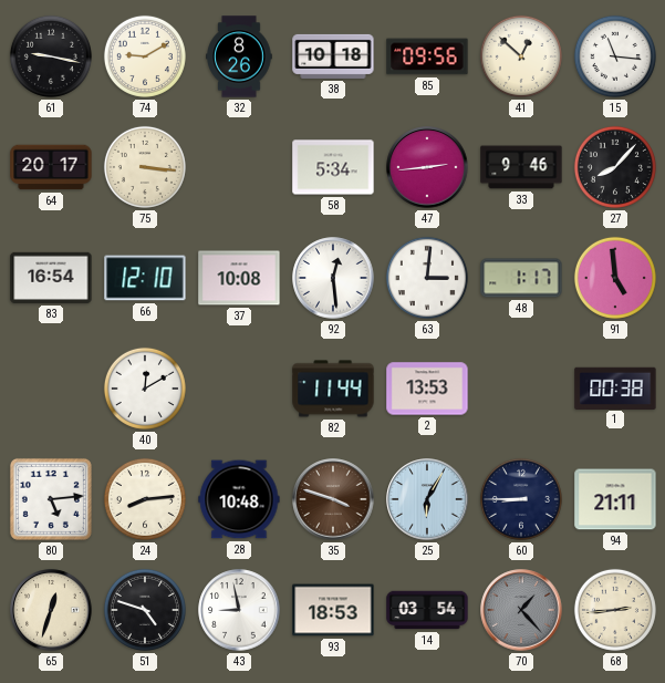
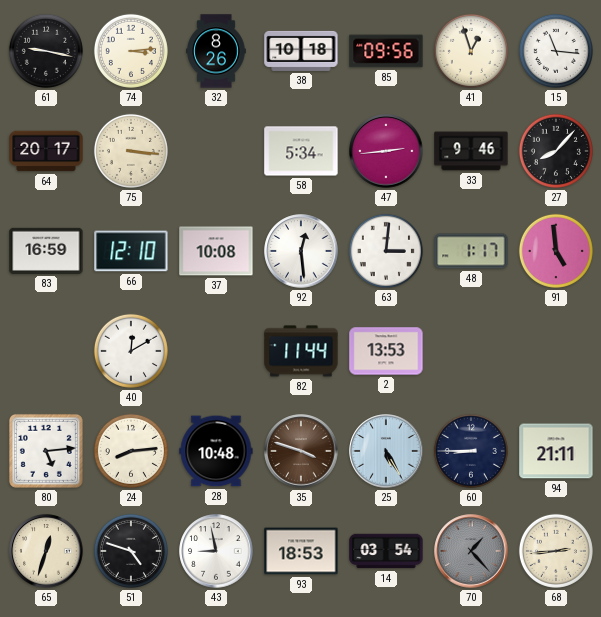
74: 9:10 -> 3:14 (131, 51)
41: 12:52 -> 12:57 (471, 51)
83: 16:54 -> 16:59 (46, 251)
1: 00:38 -> none (615, 387)
25: 6:05 -> 5:25 (386, 451)
